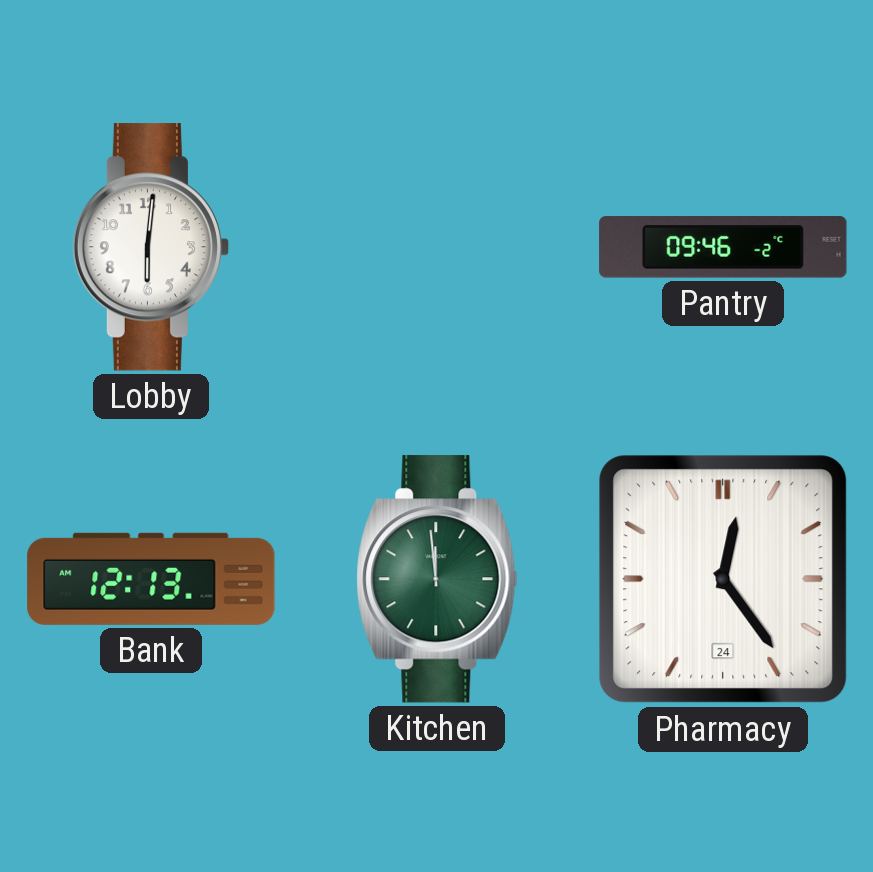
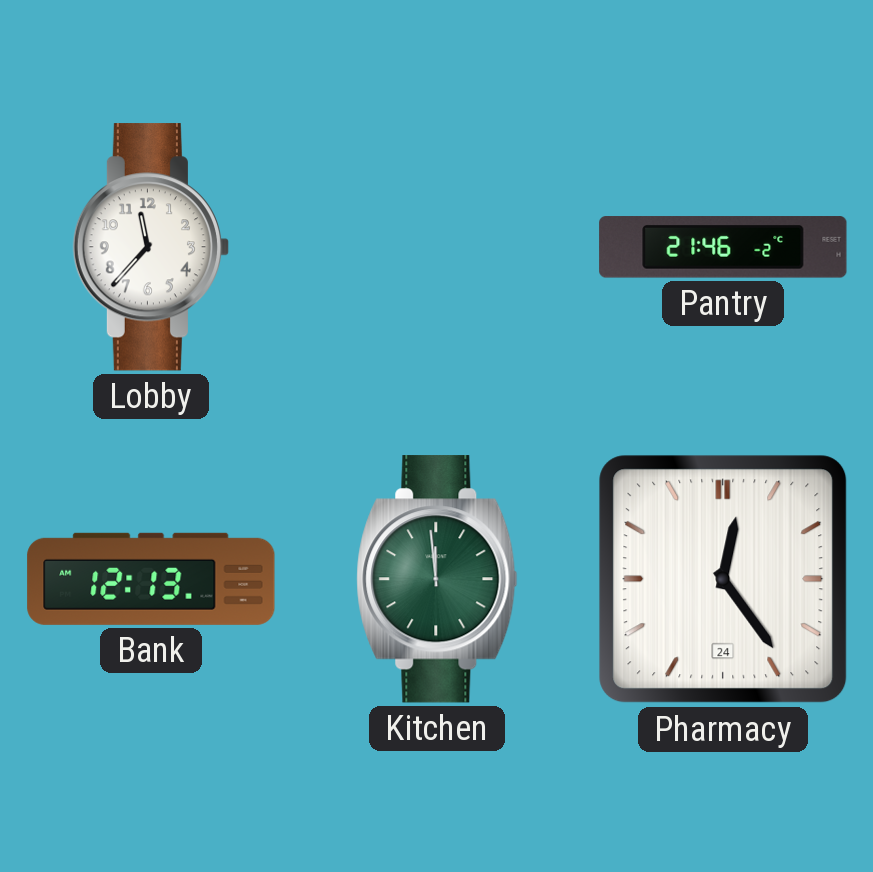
Lobby: 6:01 -> 11:37 (150, 247)
Pantry: 09:46 -> 21:46 (723, 247)
